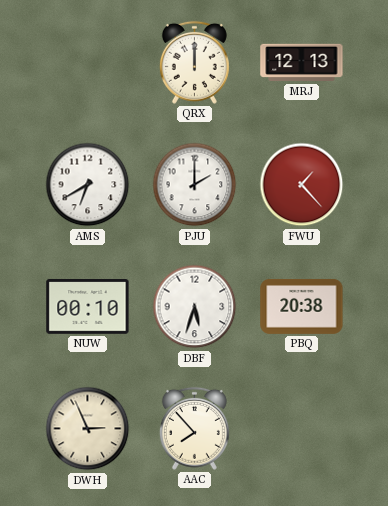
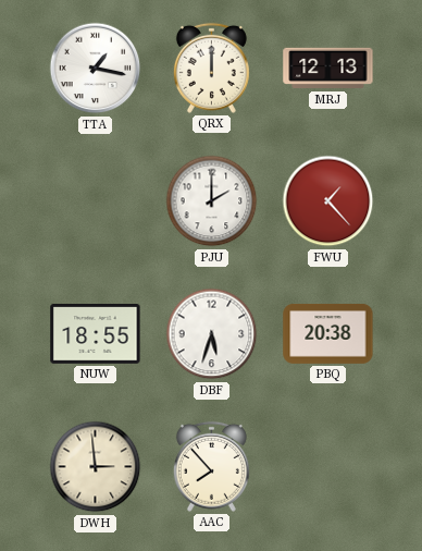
TTA: none -> 1:17 (96, 69)
AMS: 6:40 -> none (88, 185)
NUW: 00:10 -> 18:55 (96, 334)
DWH: 2:56 -> 2:59 (96, 467)
